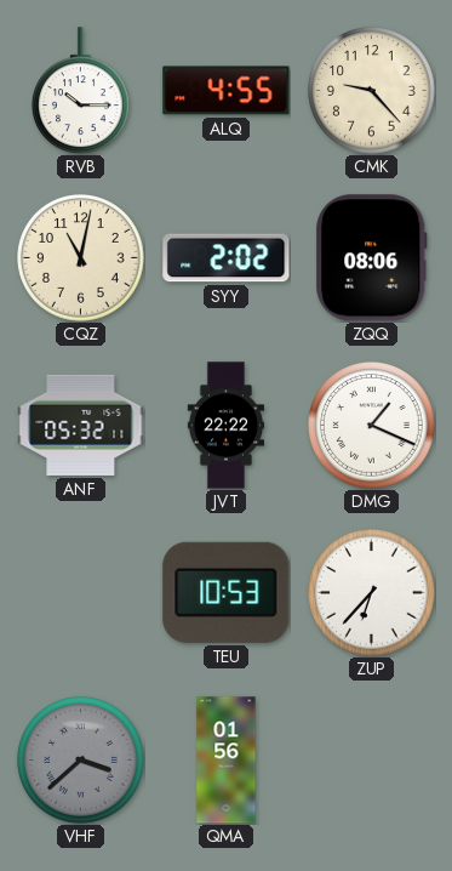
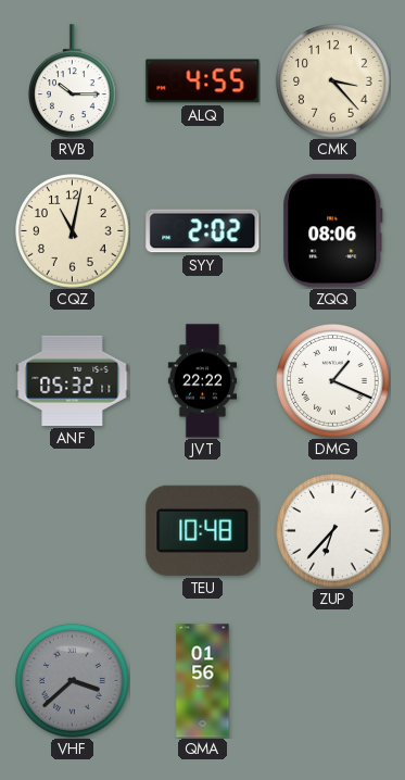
CMK: 9:23 -> 3:23 (333, 81)
TEU: 10:53 -> 10:48 (203, 530)
